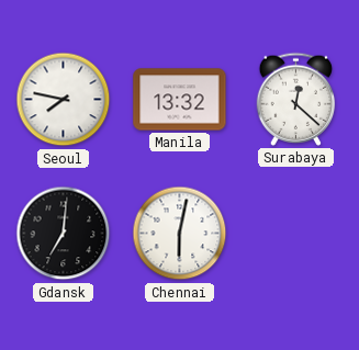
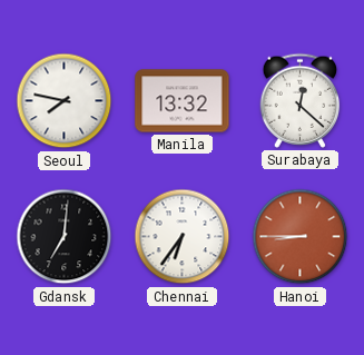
Chennai: 6:02 -> 6:36 (183, 237)
Hanoi: none -> 8:45 (301, 237)
